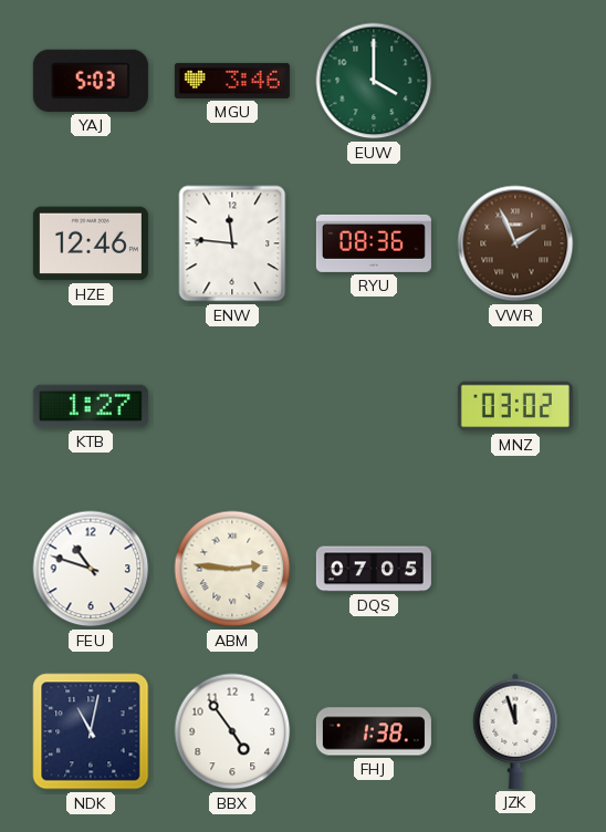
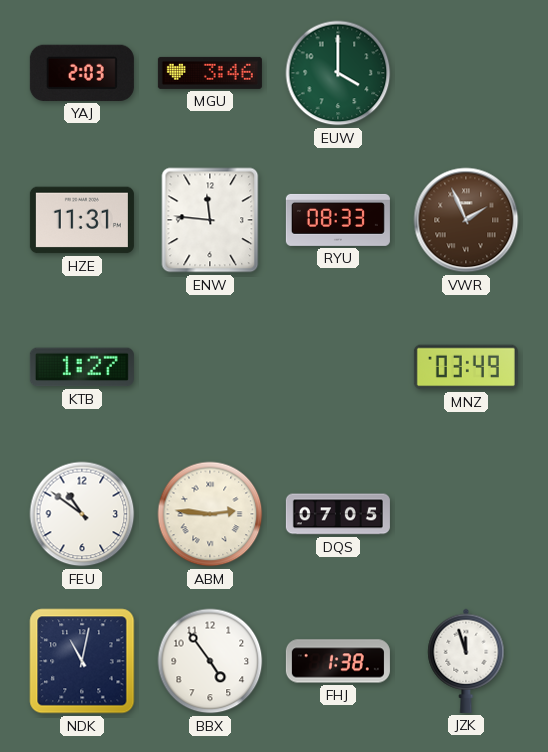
YAJ: 5:03 -> 2:03 (82, 73)
HZE: 12:46 -> 11:31 (82, 220)
RYU: 08:36 -> 08:33 (338, 220)
MNZ: 03:02 -> 03:49 (466, 367)
FEU: 10:48 -> 10:51 (82, 514)
